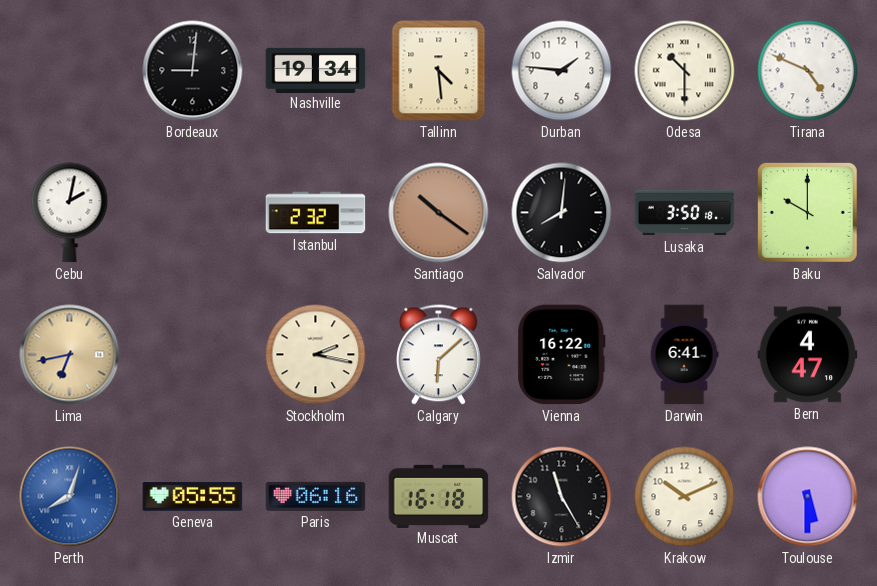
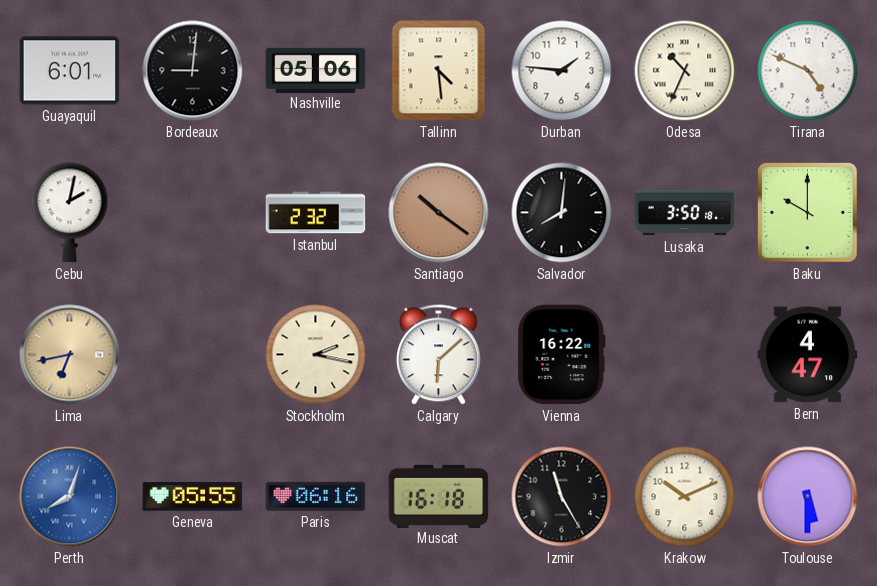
Guayaquil: none -> 6:01 (70, 71)
Nashville: 19:34 -> 05:06 (316, 70)
Odesa: 10:30 -> 10:34 (685, 71)
Darwin: 6:41 -> none (684, 355)
